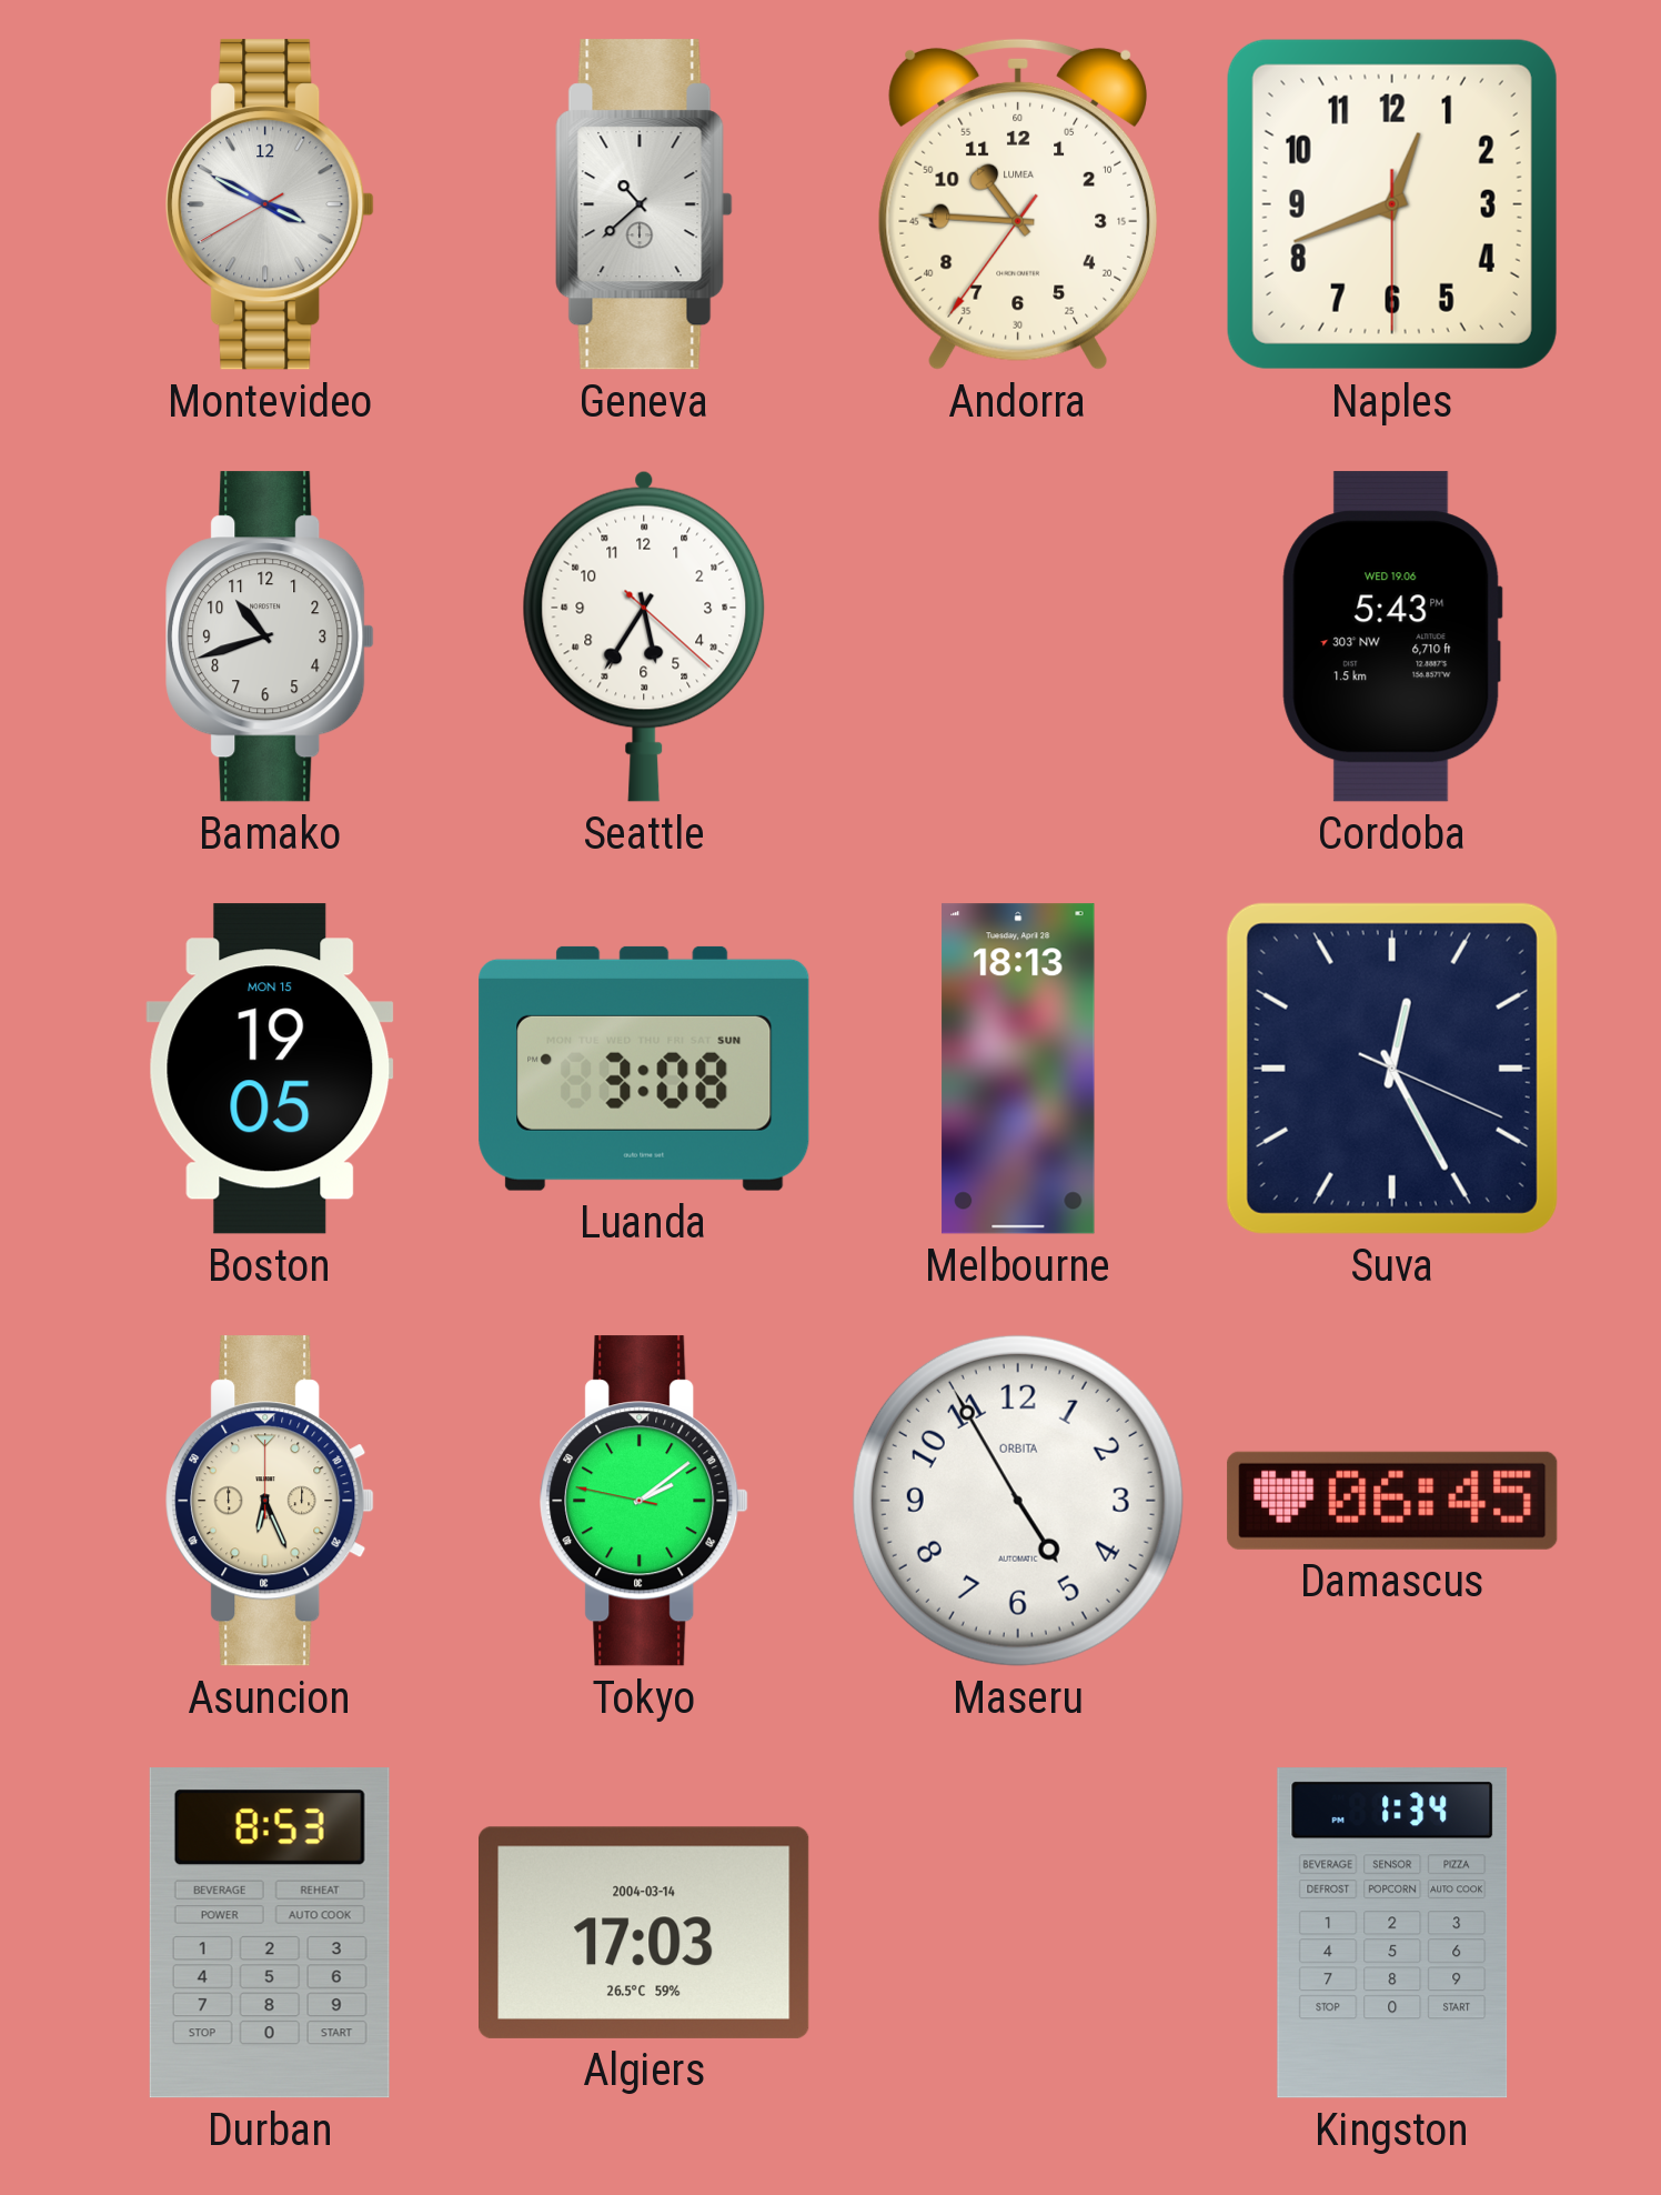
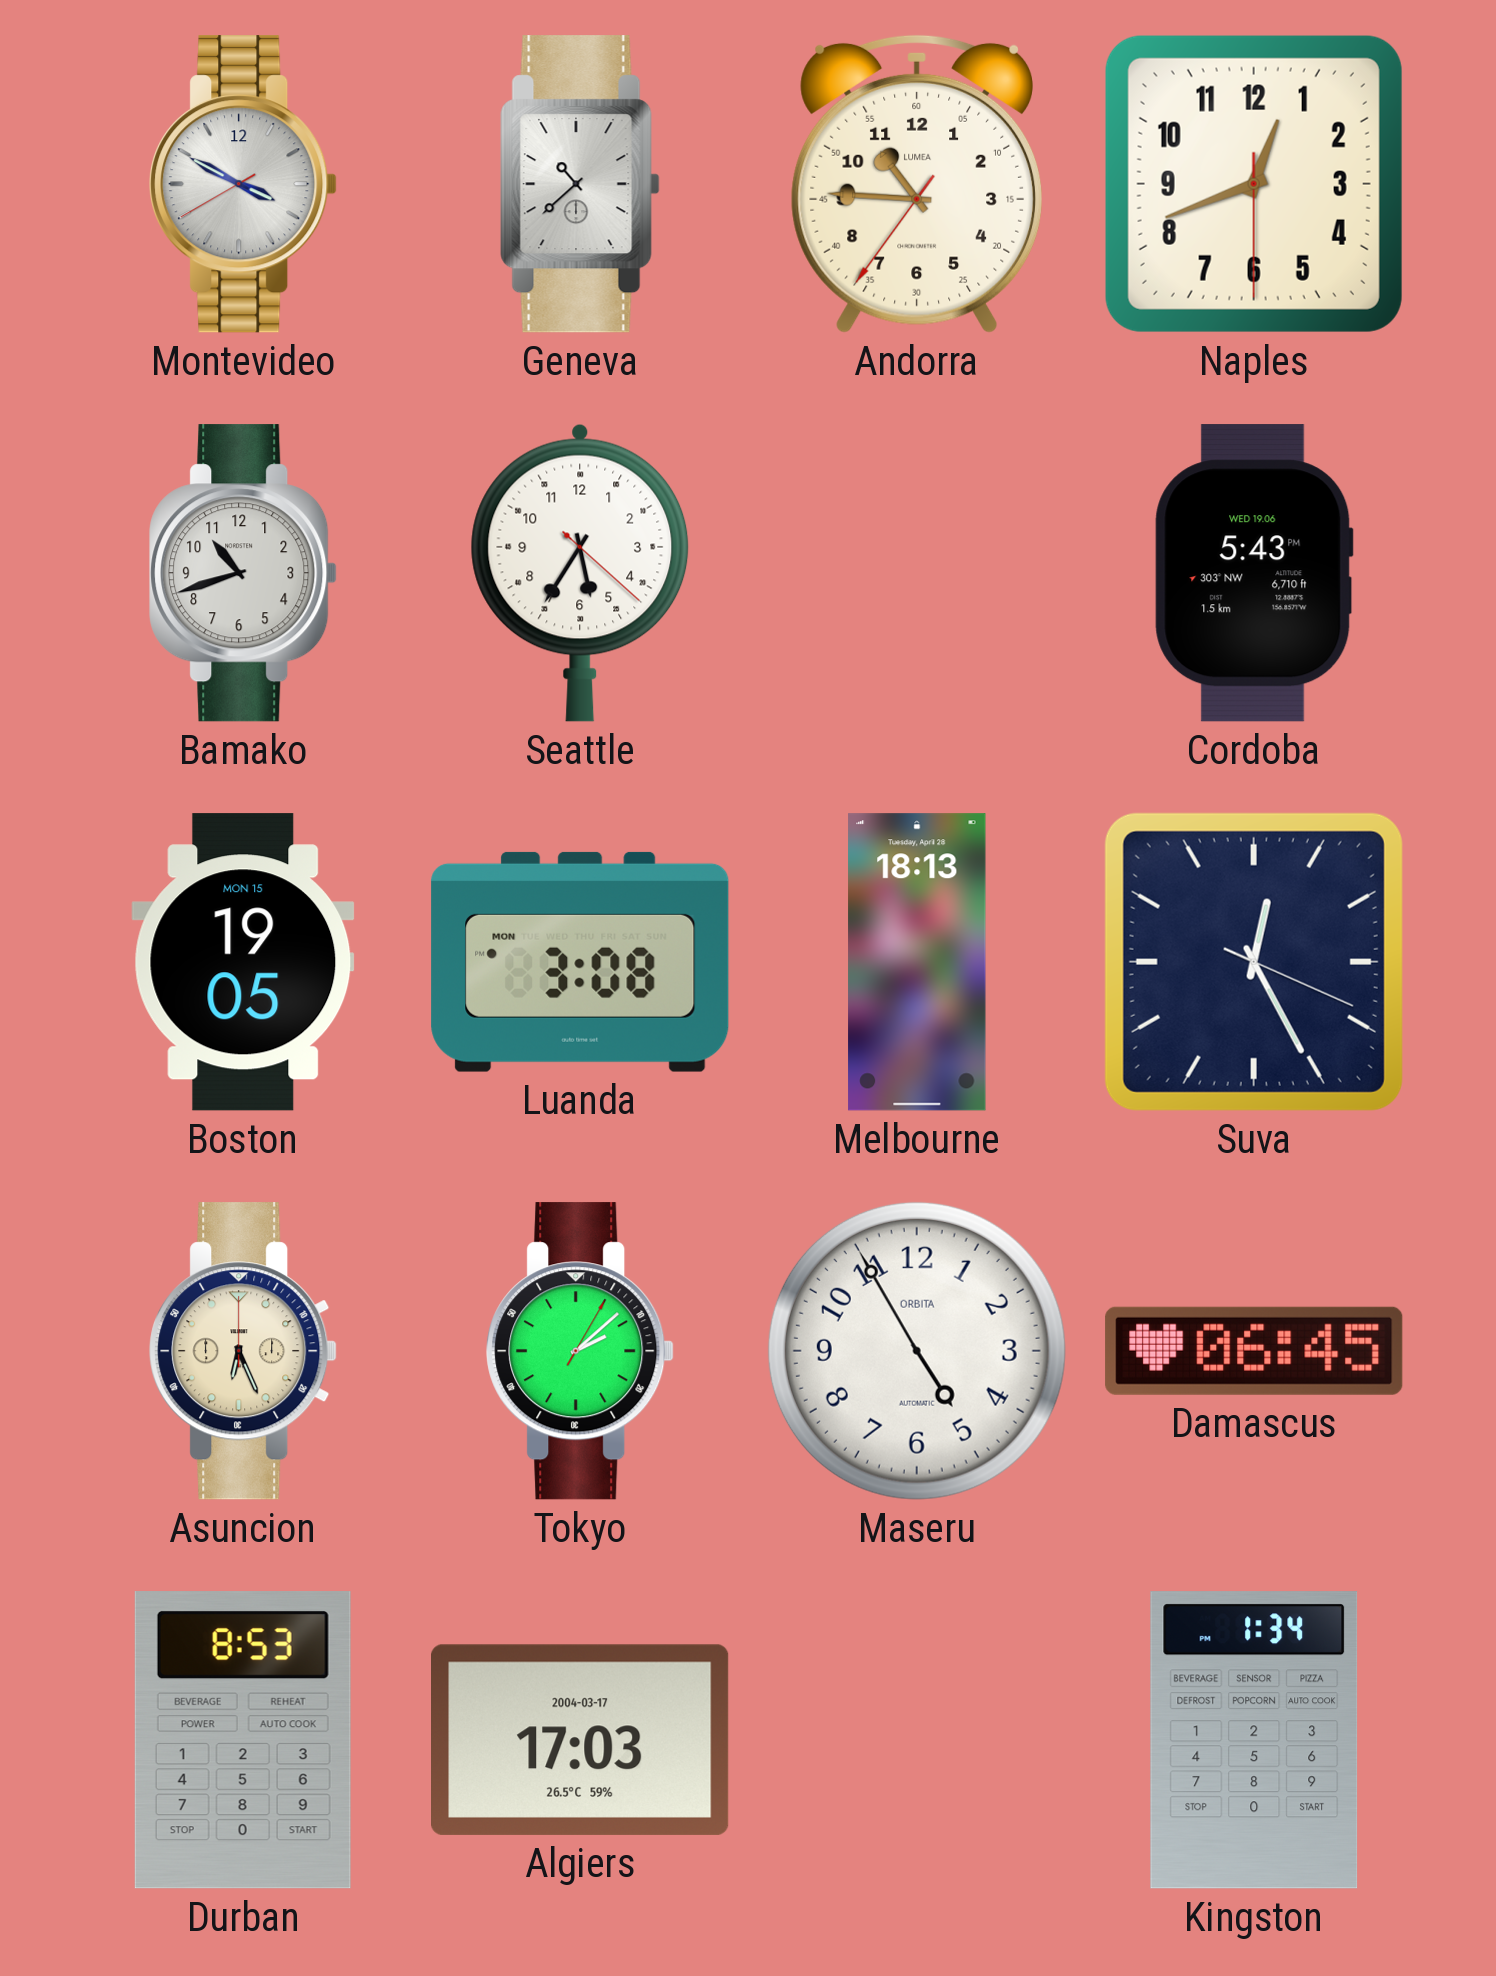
Luanda date: SUN -> MON (580, 962)
Tokyo: 2:08:47 -> 2:08:05 (580, 1351)
Algiers date: 2004-03-14 -> 2004-03-17 (581, 1740)
